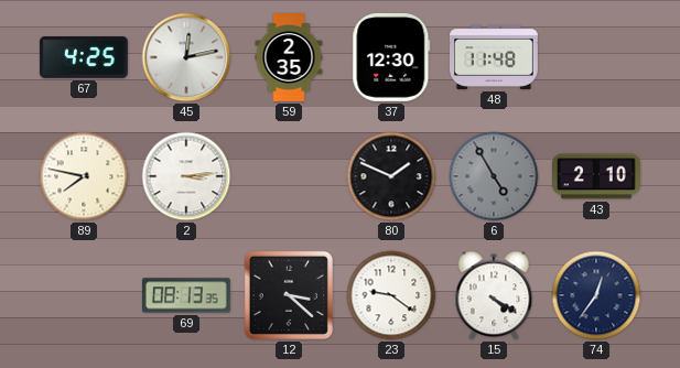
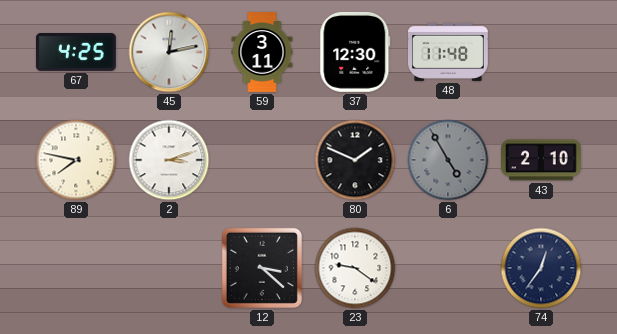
59: 2:35 -> 3:11 (262, 53)
2: 3:14 -> 3:12 (169, 160)
69: 08:13 -> none (186, 295)
15: 4:20 -> none (494, 295)
